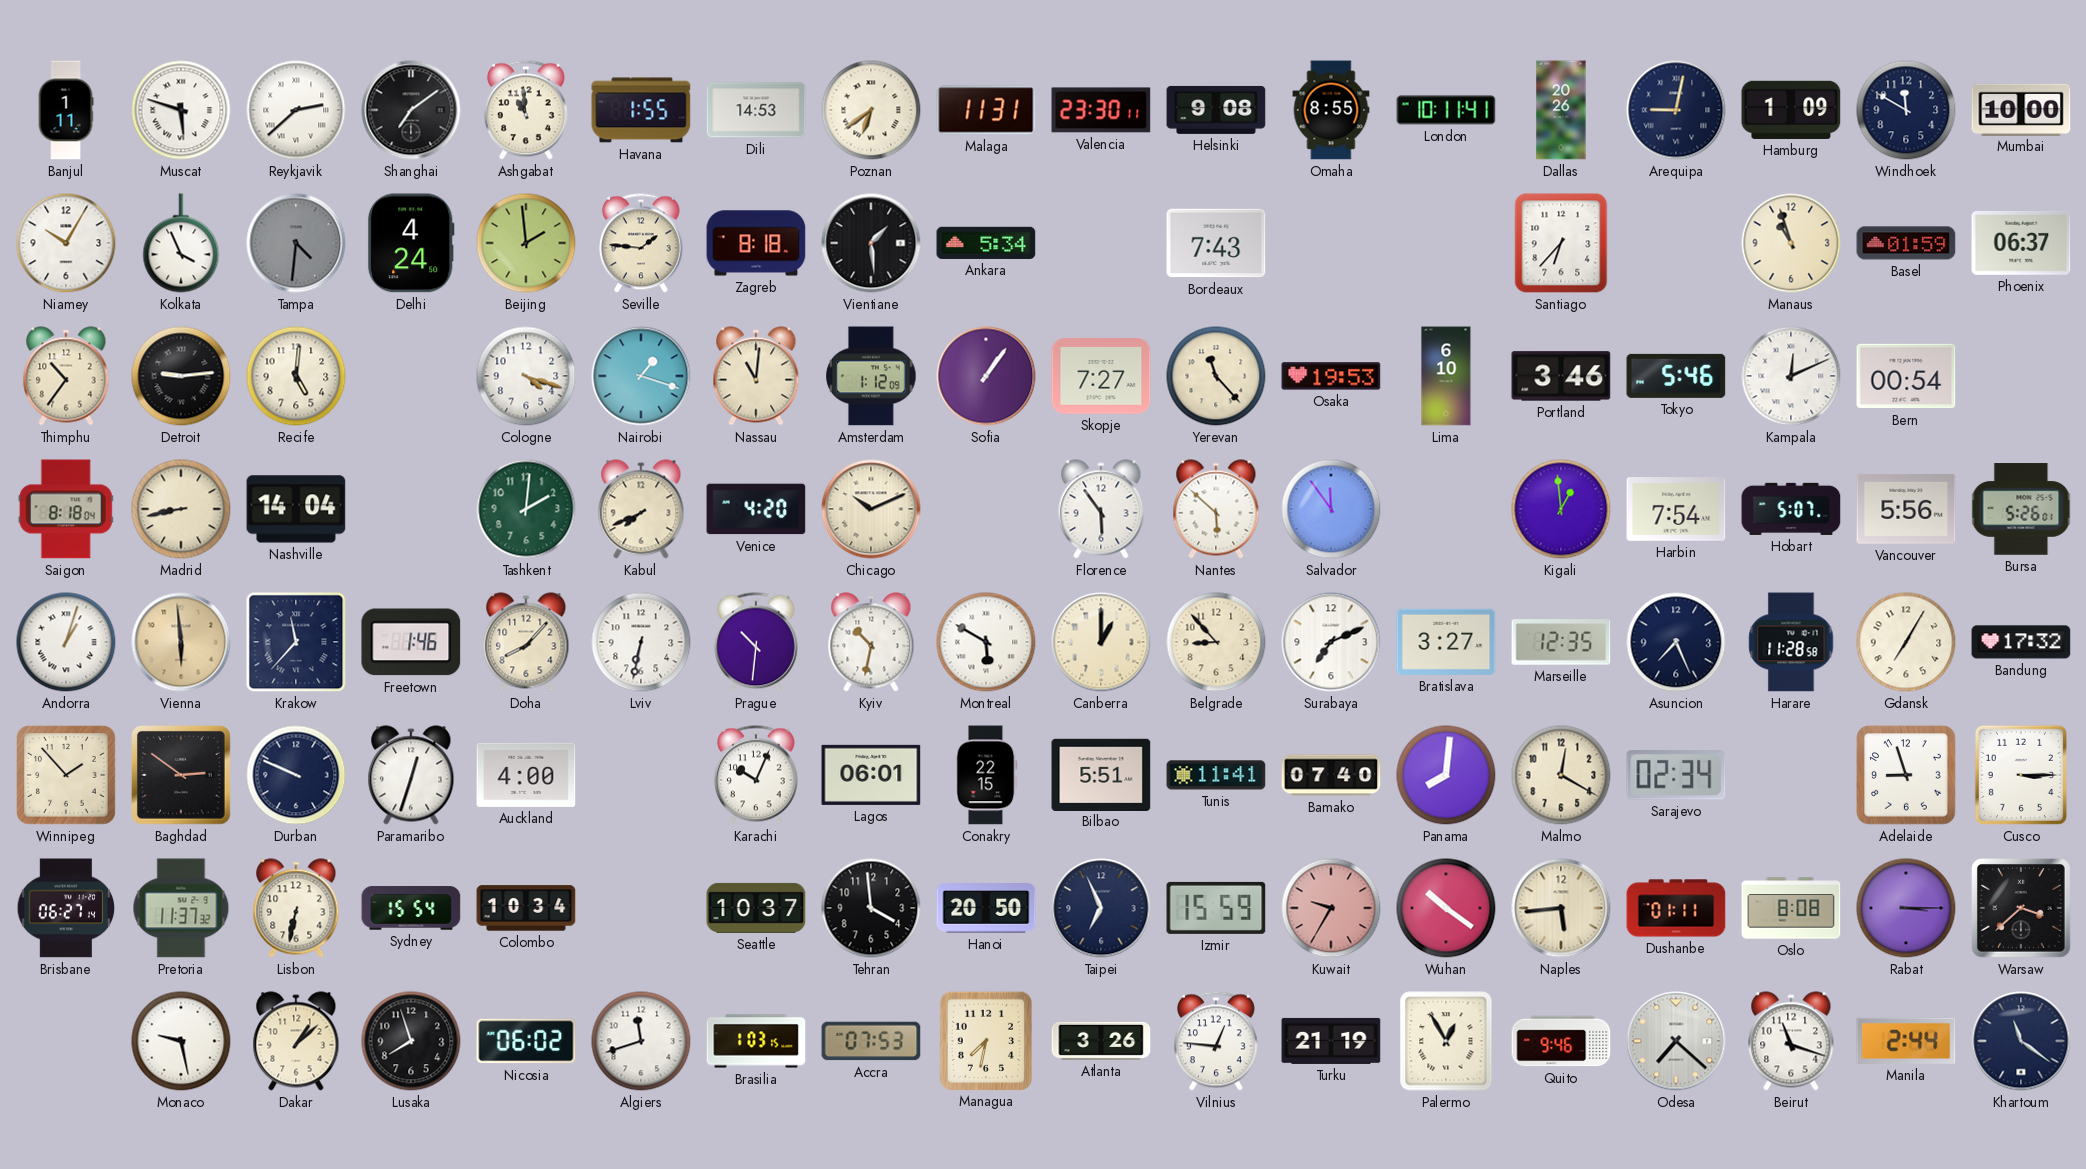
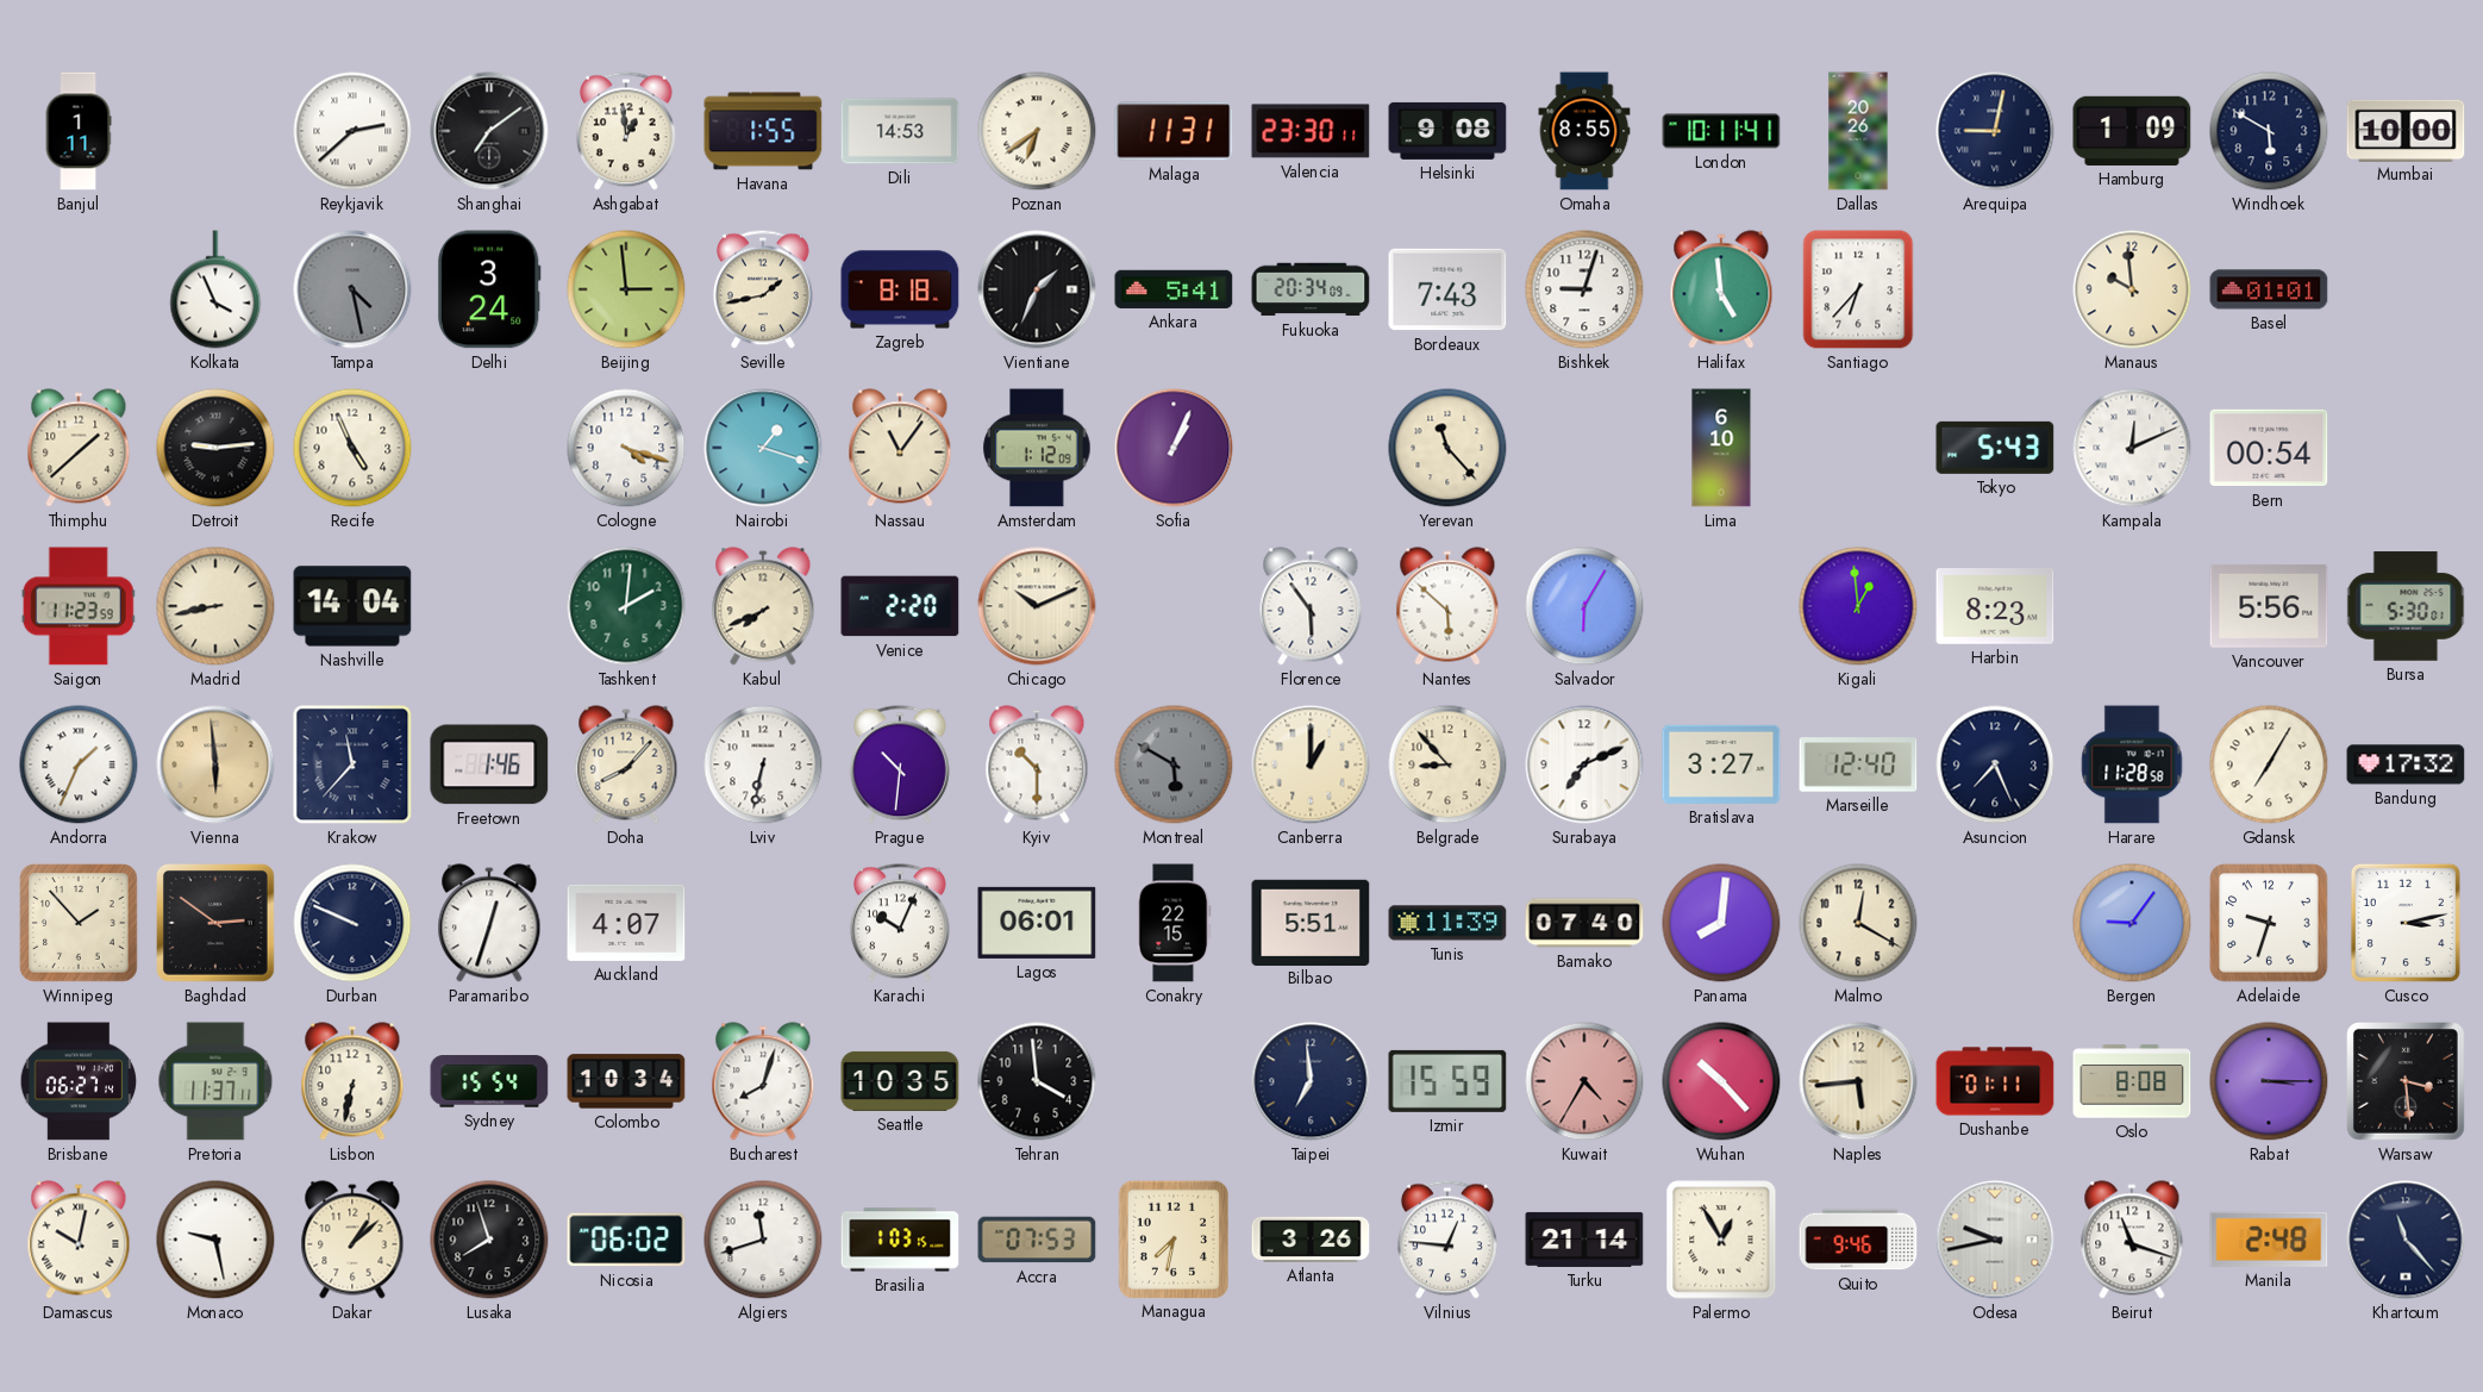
Muscat: 5:48 -> none (181, 110)
Ashgabat: 10:59 -> 12:59 (626, 131)
Windhoek: 11:50 -> 5:50 (2269, 131)
Niamey: 10:05 -> none (66, 243)
Tampa: 4:31 -> 4:28 (352, 289)
Delhi: 4:24 -> 3:24 (489, 289)
Beijing: 1:59 -> 2:59 (626, 289)
Seville: 1:46 -> 1:43 (763, 289)
Vientiane: 1:29 -> 1:34 (1037, 289)
Ankara: 5:34 -> 5:41 (1174, 289)
Fukuoka: none -> 20:34 (1311, 289)
Bishkek: none -> 9:03 (1584, 289)
Halifax: none -> 4:59 (1721, 289)
Manaus: 10:57 -> 9:59 (2132, 289)
Basel: 01:59 -> 01:01 (2269, 289)
Phoenix: 06:37 -> none (2021, 243)
Thimphu: 10:36 -> 1:38 (79, 448)
Recife: 5:01 -> 4:56 (352, 448)
Nassau: 11:01 -> 11:06 (900, 448)
Sofia: 1:06 -> 1:04 (1174, 448)
Skopje: 7:27 -> none (1101, 376)
Osaka: 19:53 -> none (1331, 376)
Portland: 3:46 -> none (1561, 376)
Tokyo: 5:46 -> 5:43 (1995, 448)
Saigon: 8:18 -> 11:23 (79, 606)
Venice: 4:20 -> 2:20 (900, 606)
Salvador: 11:54 -> 6:05 (1584, 606)
Harbin: 7:54 -> 8:23 (1995, 607)
Hobart: 5:07 -> none (1791, 509)
Bursa: 5:26 -> 5:30 (2406, 606)
Andorra: 1:03 -> 1:34 (79, 764)
Kyiv: 10:32 -> 10:30 (1037, 764)
Montreal dial: white -> grey (1174, 764)
Marseille: 12:35 -> 12:40 (1858, 764)
Auckland: 4:00 -> 4:07 (626, 923)
Tunis: 11:41 -> 11:39 (1447, 923)
Sarajevo: 02:34 -> none (1676, 775)
Bergen: none -> 9:06 (2132, 923)
Adelaide: 8:57 -> 9:33 (2269, 923)
Cusco: 3:15 -> 3:13 (2406, 923)
Pretoria: 11:37:32 -> 11:37:11 (215, 1081)
Bucharest: none -> 8:03 (763, 1081)
Seattle: 10:37 -> 10:35 (900, 1081)
Hanoi: 20:50 -> none (986, 908)
Taipei: 6:56 -> 6:59 (1311, 1081)
Kuwait: 9:35 -> 4:35 (1584, 1081)
Wuhan: 10:21 -> 10:23 (1721, 1081)
Warsaw: 3:38 -> 3:29 (2407, 1082)
Damascus: none -> 10:02 (79, 1240)
Turku: 21:19 -> 21:14 (1584, 1240)
Odesa: 7:22 -> 9:43 (1995, 1240)
Manila: 2:44 -> 2:48 (2269, 1240)
Khartoum: 11:21 -> 11:23 (2406, 1240)
